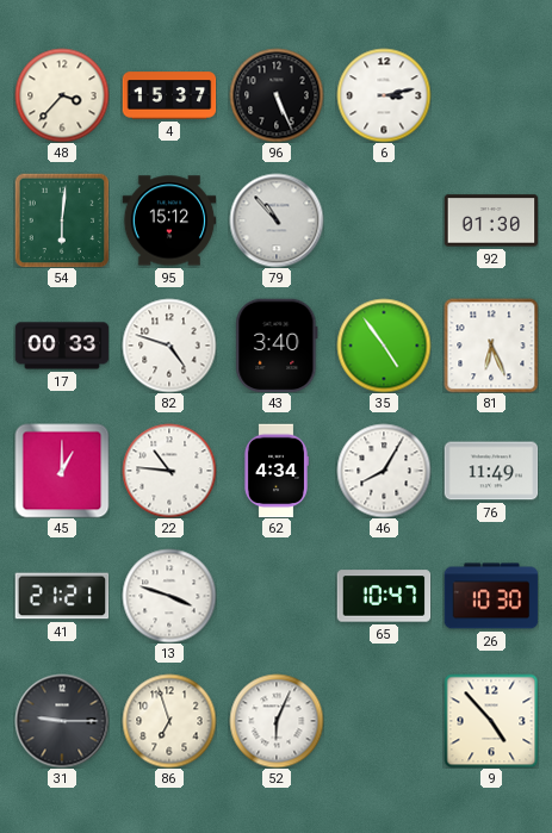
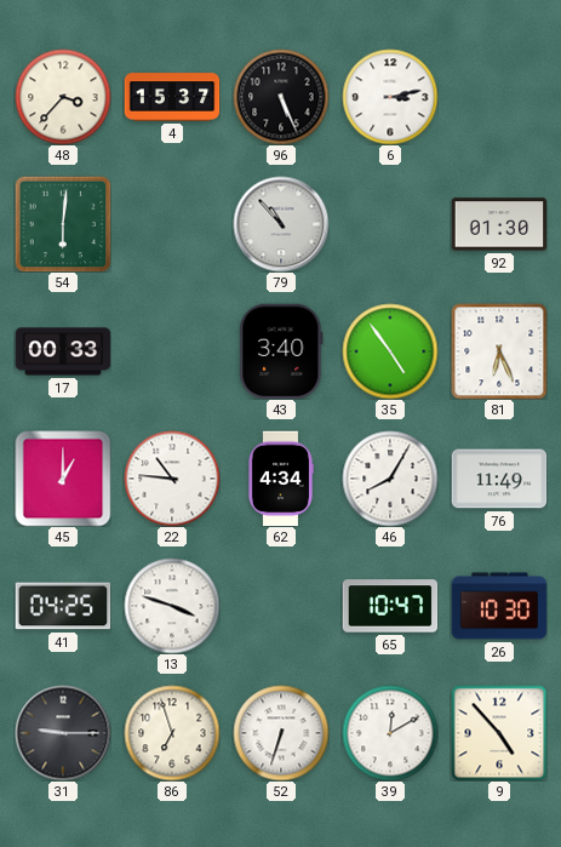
95: 15:12 -> none (169, 220)
82: 4:48 -> none (169, 346)
41: 21:21 -> 04:25 (63, 606)
52: 6:04 -> 6:33 (281, 733)
39: none -> 12:10 (390, 733)
